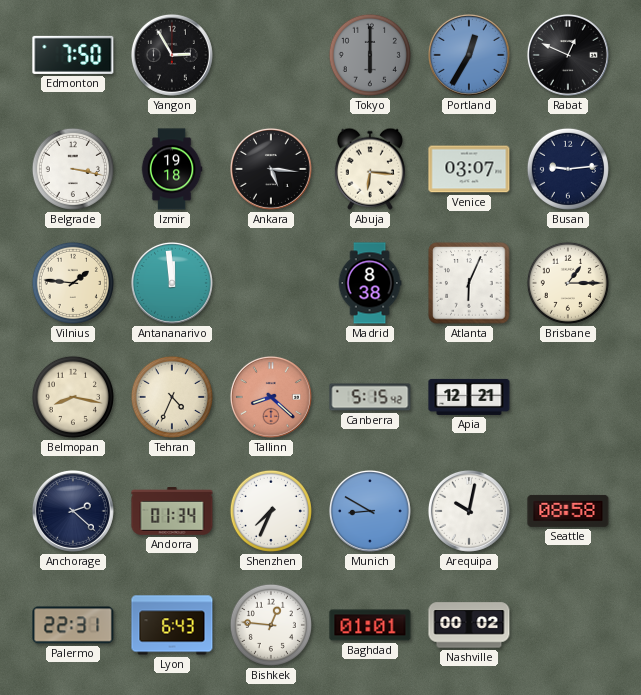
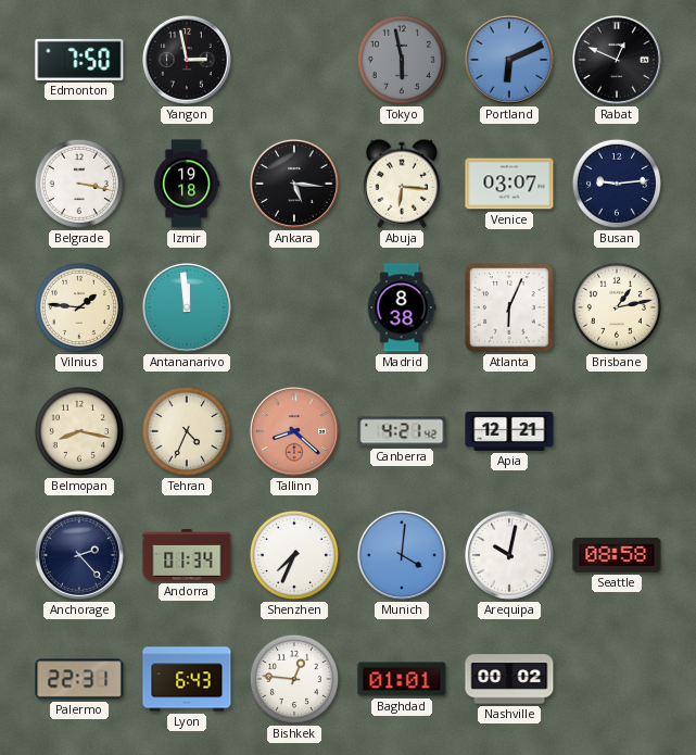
Yangon: 2:55 -> 2:58 (187, 60)
Tokyo: 6:00 -> 5:58 (402, 60)
Portland: 12:35 -> 6:11 (509, 60)
Brisbane: 1:15 -> 1:13 (617, 307)
Canberra: 5:15 -> 4:21 (402, 431)
Anchorage: 2:22 -> 2:23 (79, 555)
Munich: 8:50 -> 4:01 (402, 555)
